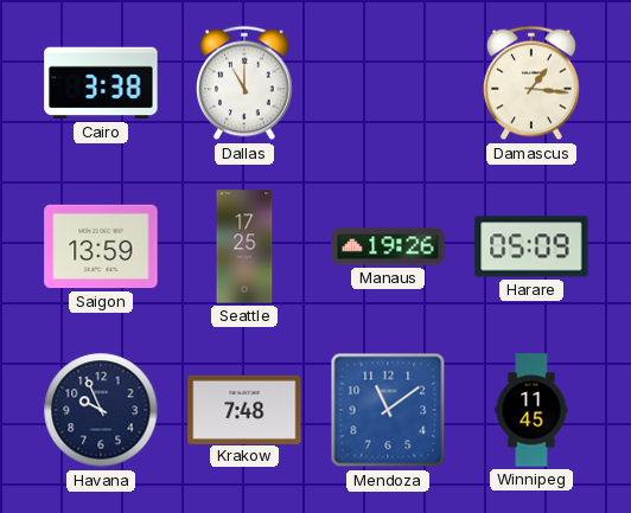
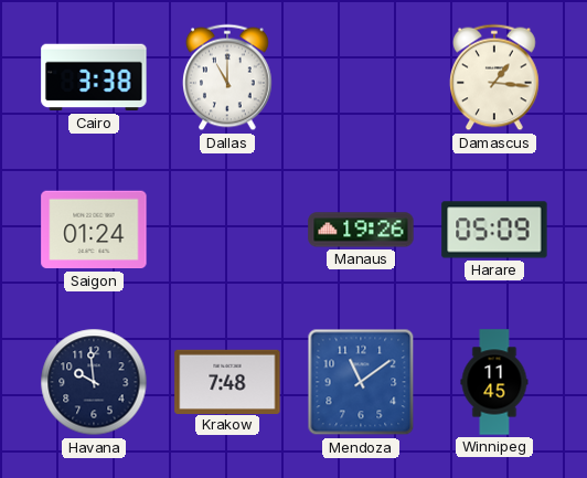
Saigon: 13:59 -> 01:24 (94, 230)
Seattle: 17:25 -> none (244, 246)
Havana: 9:56 -> 9:59 (94, 382)
